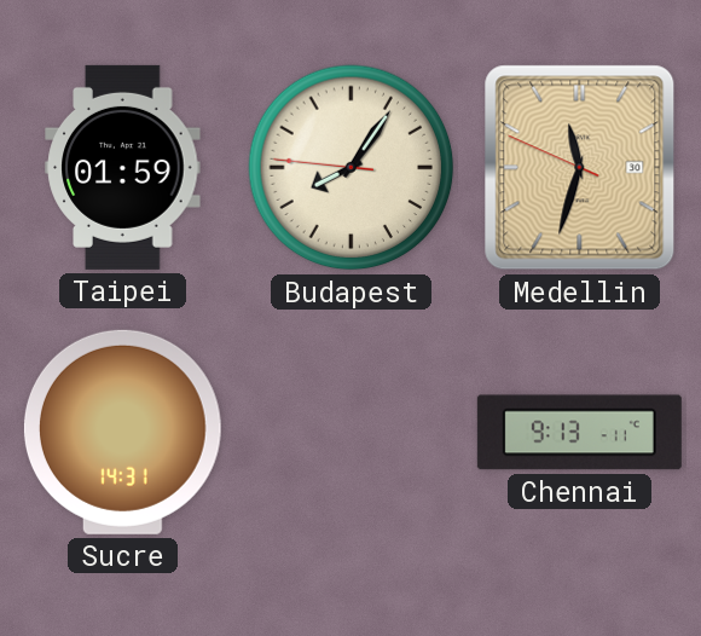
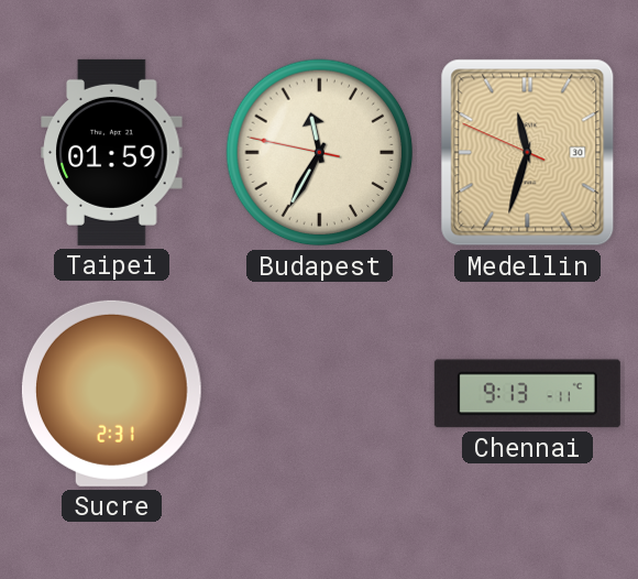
Budapest: 8:05 -> 11:34 (320, 153)
Sucre: 14:31 -> 2:31 (111, 393)
